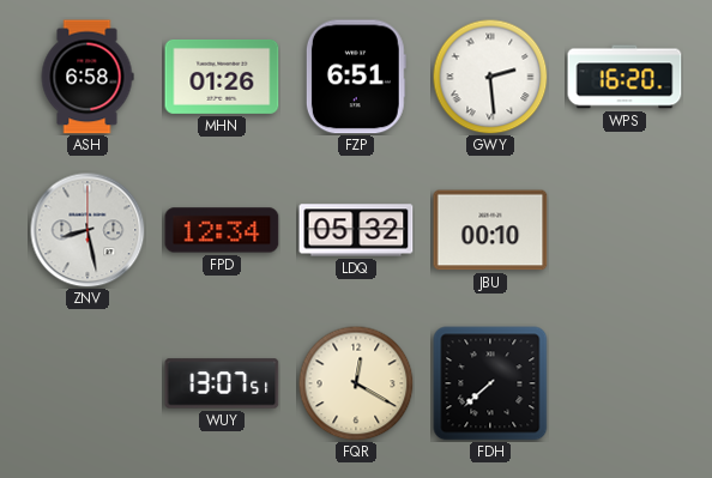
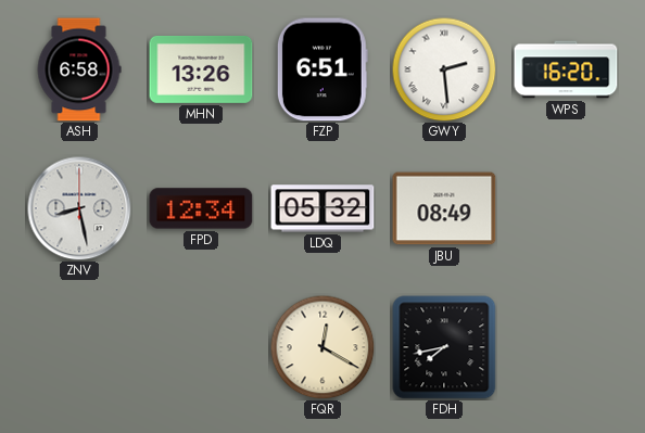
MHN: 01:26 -> 13:26 (201, 69)
JBU: 00:10 -> 08:49 (444, 208)
WUY: 13:07 -> none (222, 383)
FDH: 7:38 -> 7:43 (444, 347)
